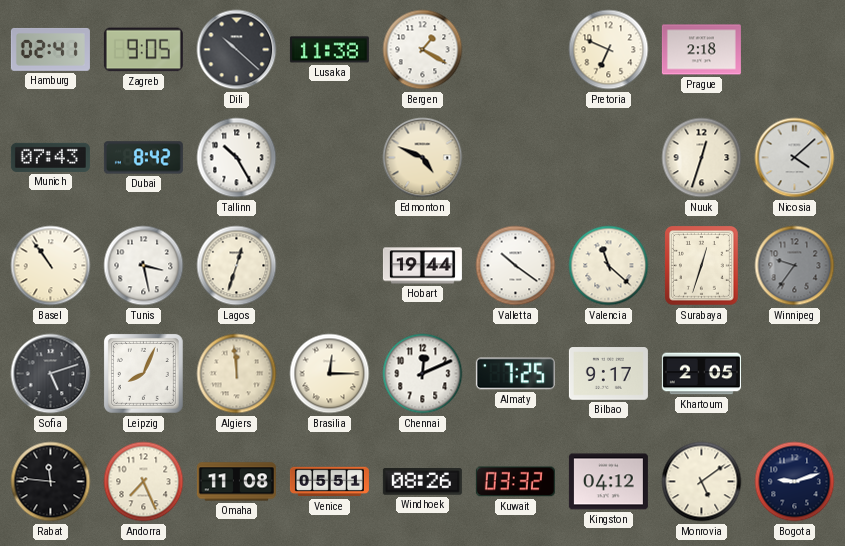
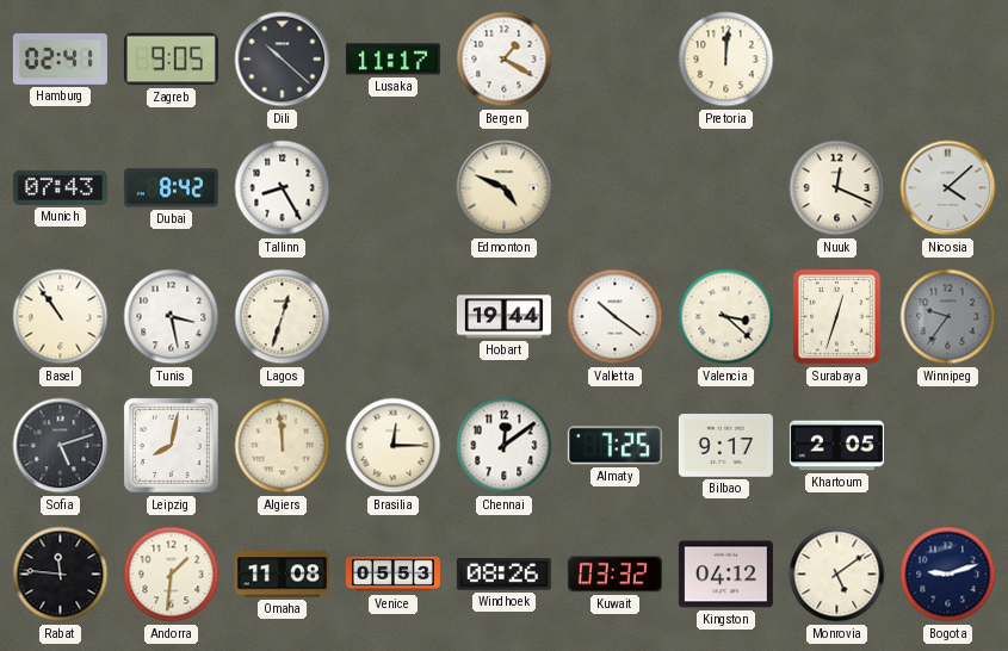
Lusaka: 11:38 -> 11:17 (392, 60)
Pretoria: 6:49 -> 12:01 (726, 60)
Prague: 2:18 -> none (701, 50)
Tallinn: 10:25 -> 8:25 (283, 188)
Nuuk: 12:33 -> 12:19 (837, 188)
Valencia: 11:22 -> 3:22 (726, 317)
Leipzig: 8:04 -> 8:02 (172, 446)
Chennai: 12:11 -> 12:09 (505, 446)
Andorra: 7:26 -> 1:31 (172, 575)
Venice: 05:51 -> 05:53 (392, 575)
